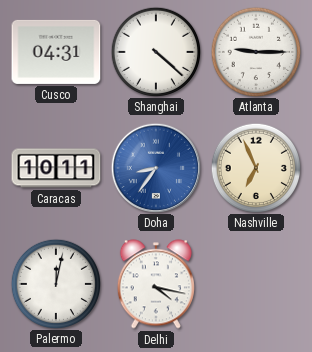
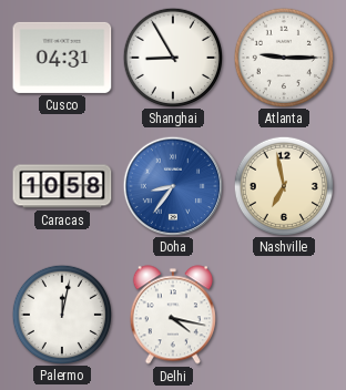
Shanghai: 4:22 -> 8:55 (172, 57)
Caracas: 10:11 -> 10:58 (62, 186)
Nashville: 6:56 -> 6:58 (283, 185)
